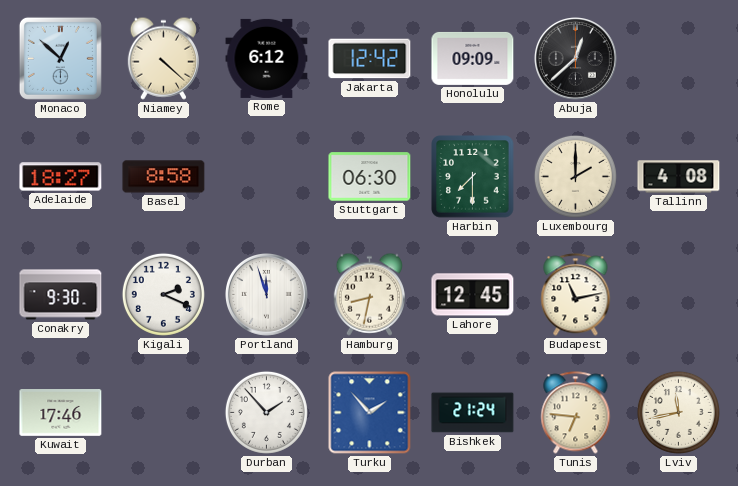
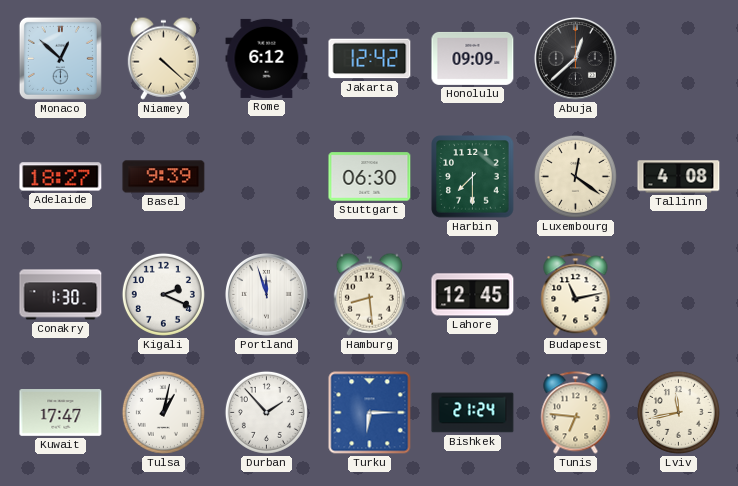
Basel: 8:58 -> 9:39 (164, 177)
Luxembourg: 2:00 -> 12:21 (575, 176)
Conakry: 9:30 -> 1:30 (61, 295)
Hamburg: 8:32 -> 8:29 (369, 294)
Kuwait: 17:46 -> 17:47 (61, 413)
Tulsa: none -> 1:02 (163, 412)
Turku: 1:53 -> 6:15 (370, 413)
